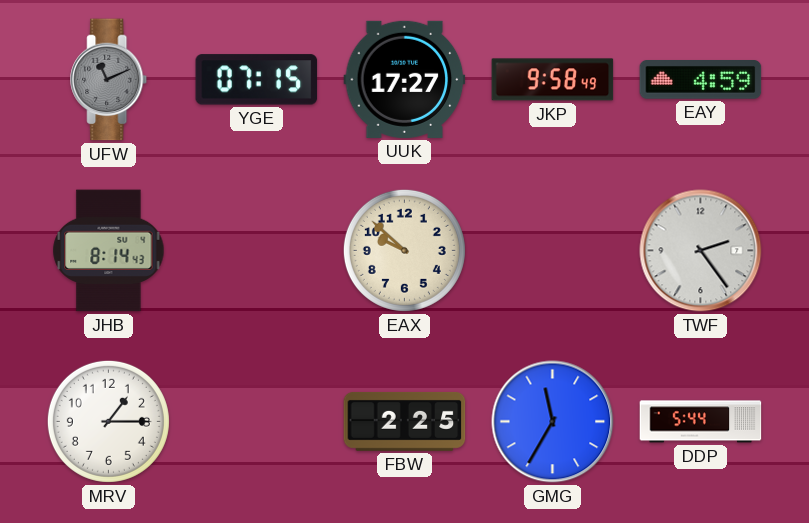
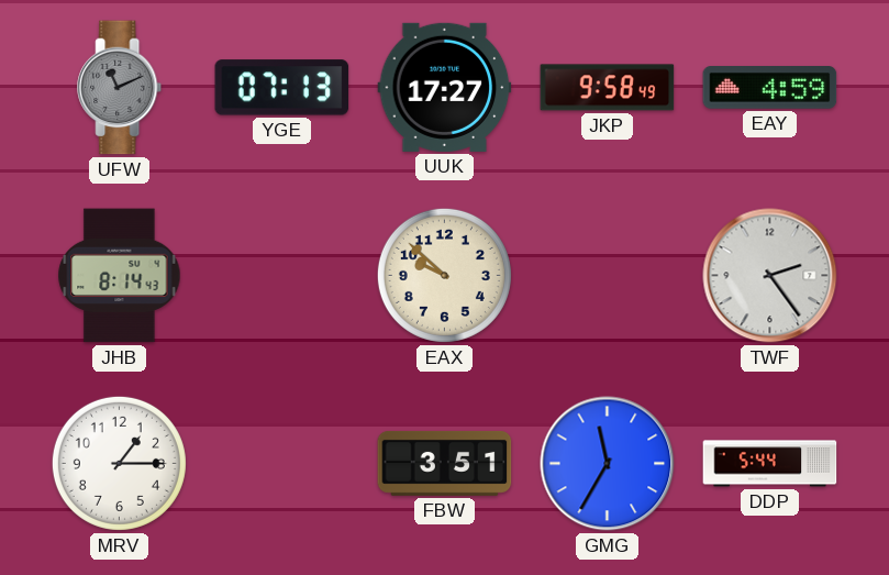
YGE: 07:15 -> 07:13 (282, 88)
FBW: 2:25 -> 3:51 (445, 463)
